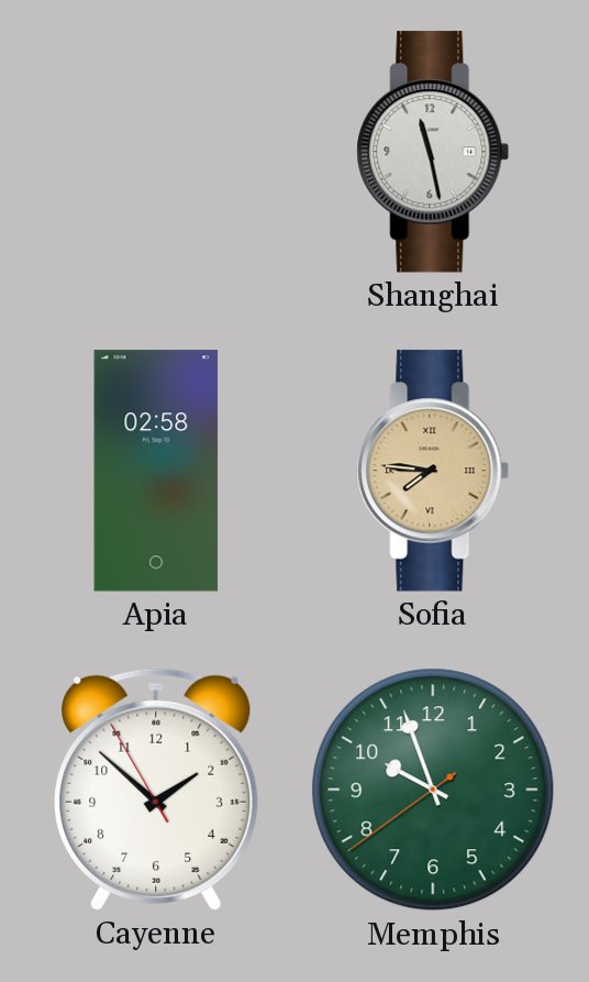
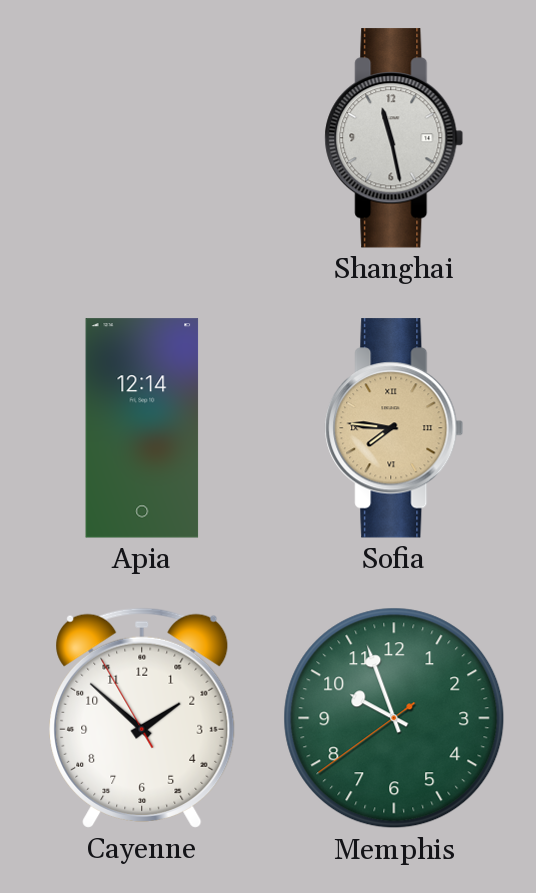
Apia: 02:58 -> 12:14 (142, 428)
